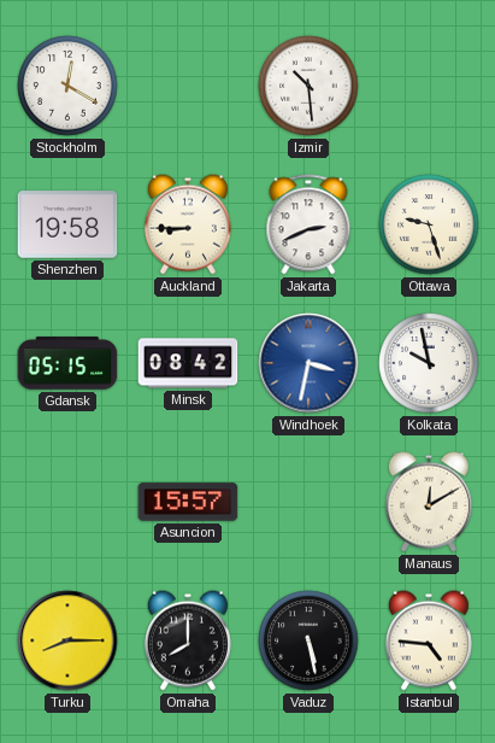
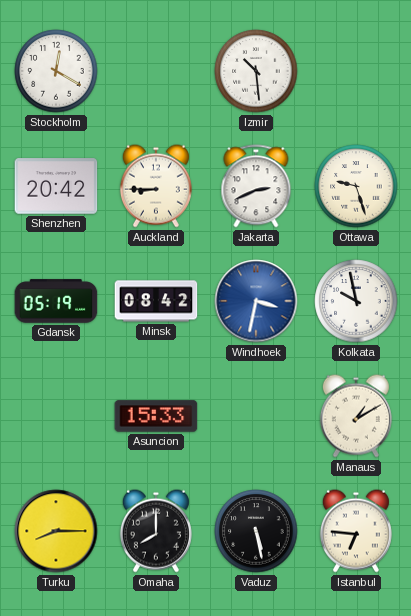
Shenzhen: 19:58 -> 20:42 (56, 186)
Gdansk: 05:15 -> 05:19 (56, 301)
Asuncion: 15:57 -> 15:33 (156, 416)
Manaus: 12:10 -> 1:10 (356, 416)
Istanbul: 4:46 -> 6:46 (356, 531)
